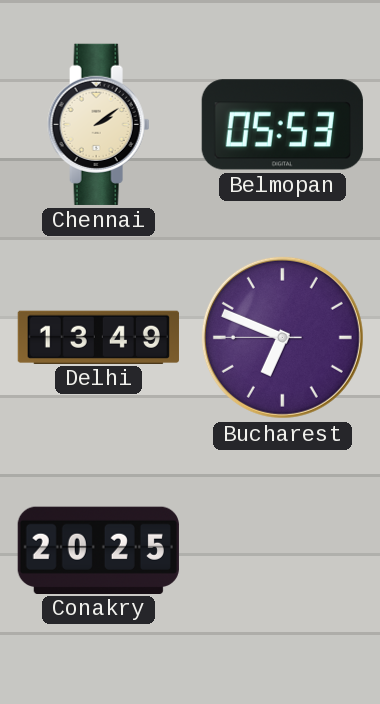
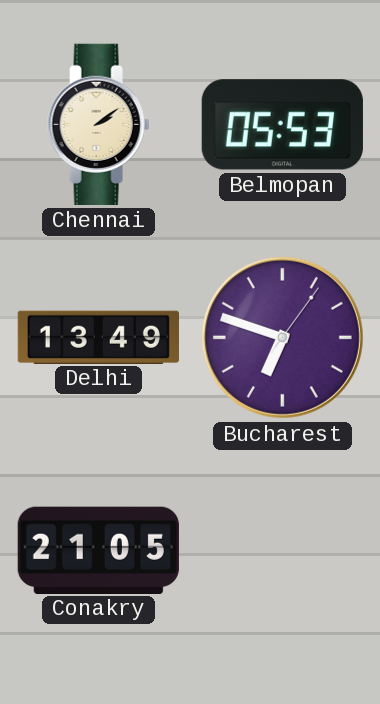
Bucharest: 6:48:45 -> 6:48:06 (282, 337)
Conakry: 20:25 -> 21:05 (98, 550)
